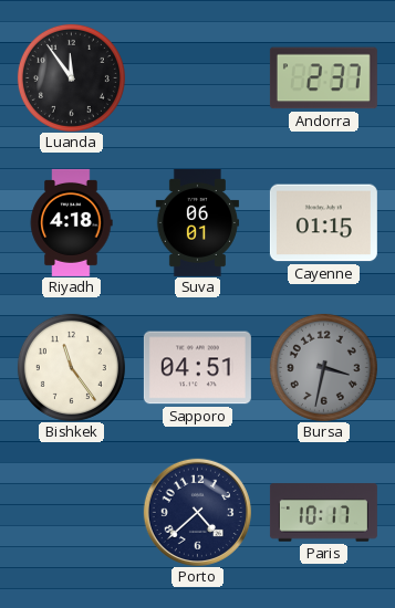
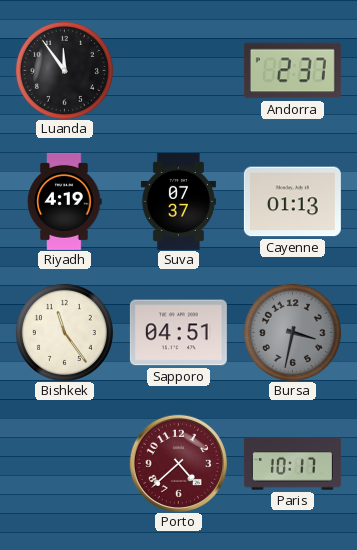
Riyadh: 4:18 -> 4:19 (64, 201)
Suva: 06:01 -> 07:37 (178, 201)
Cayenne: 01:15 -> 01:13 (292, 202)
Porto dial: navy -> burgundy (178, 463)
